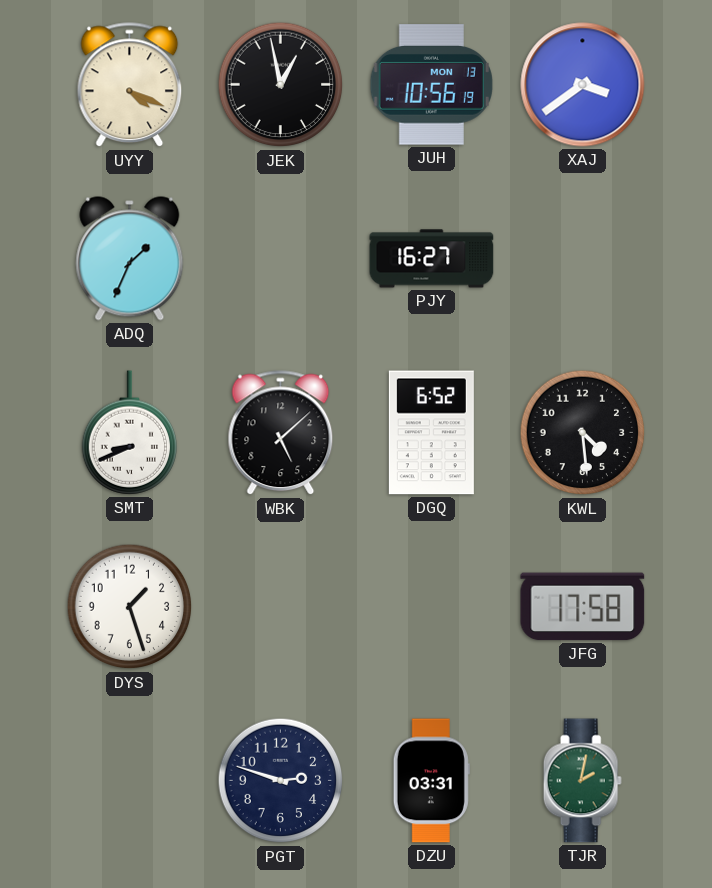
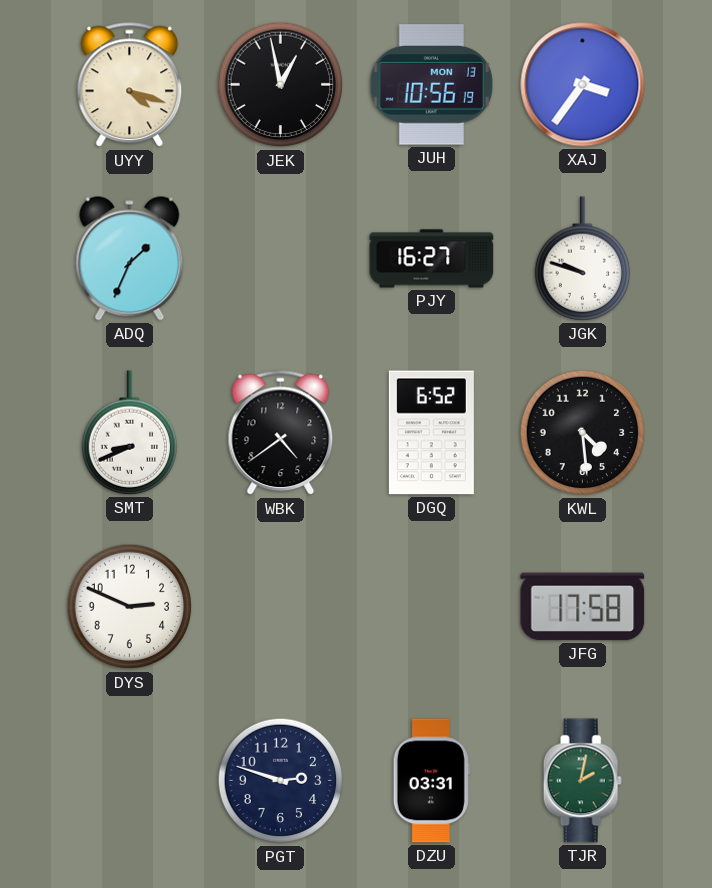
UYY: 4:19 -> 4:18 (130, 85)
XAJ: 3:39 -> 3:36 (583, 85)
JGK: none -> 9:48 (582, 259)
WBK: 5:08 -> 4:39 (281, 433)
DYS: 1:27 -> 2:49 (130, 607)
